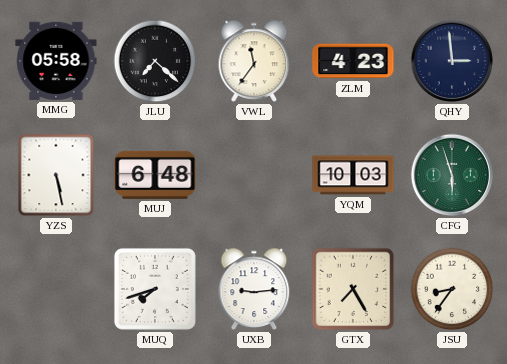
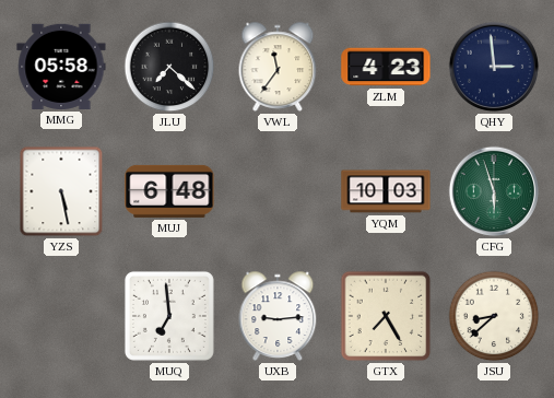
MUQ: 7:42 -> 6:59 (169, 316)
JSU: 8:36 -> 8:38 (494, 316)
